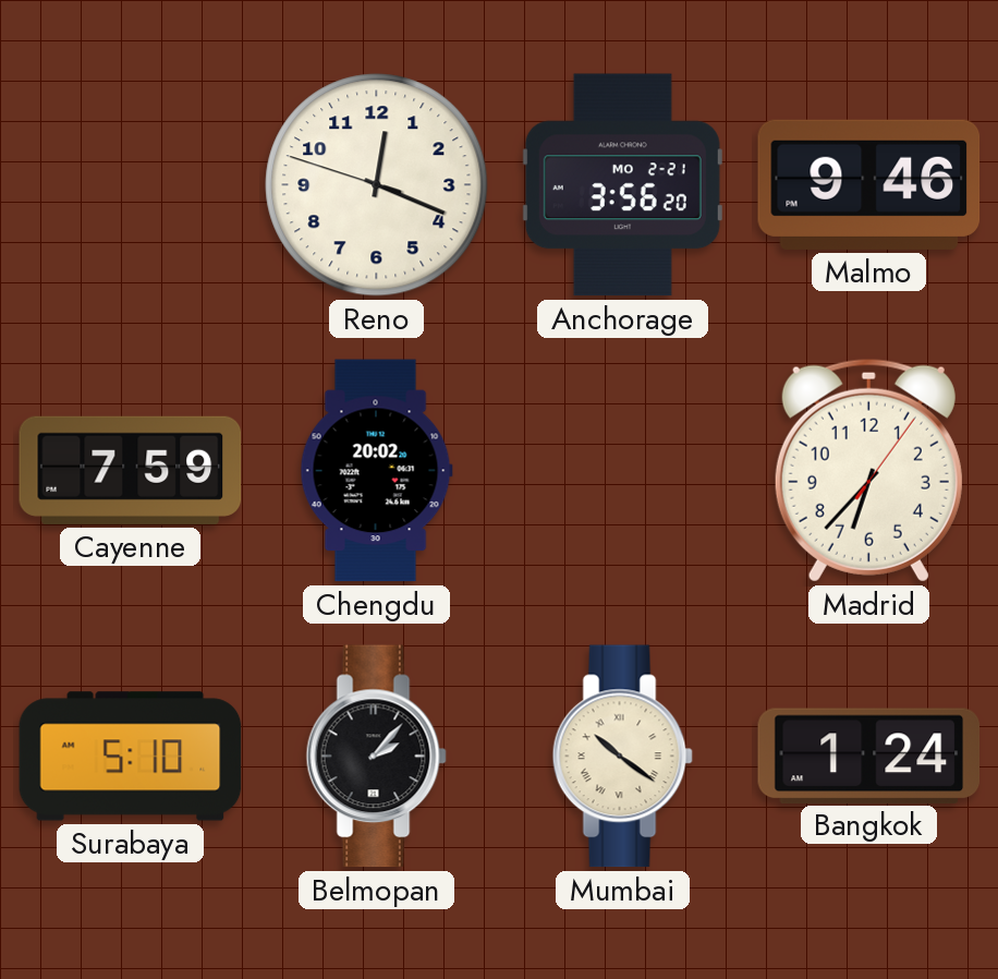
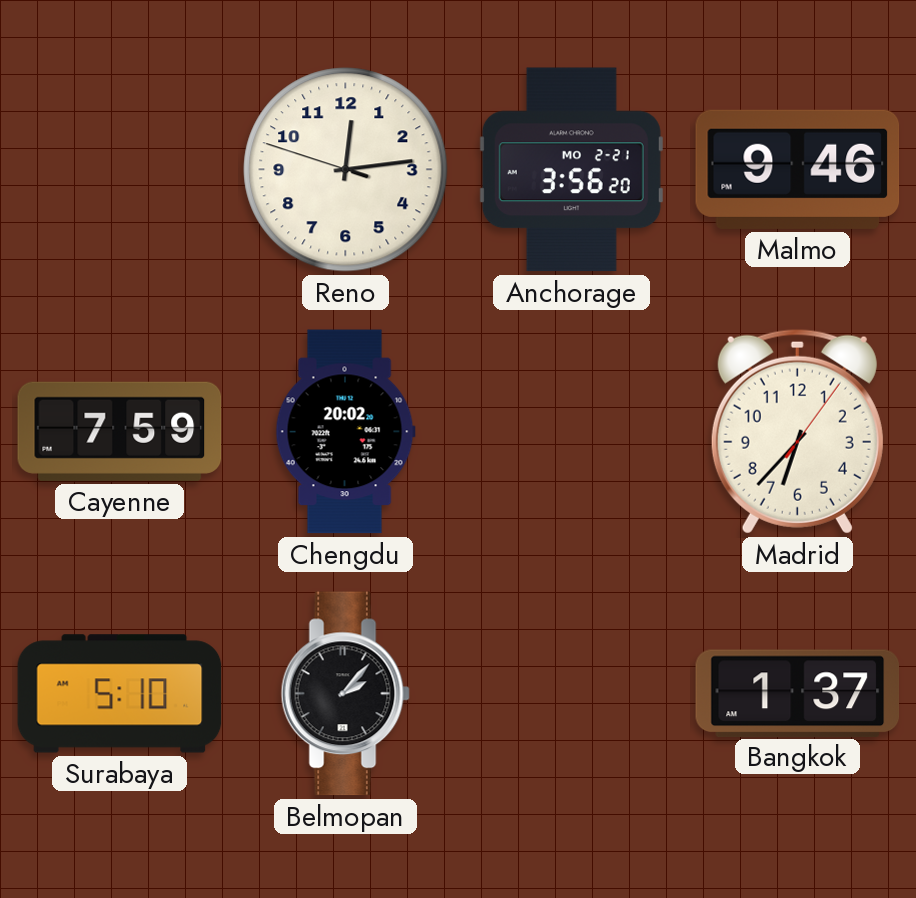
Reno: 12:18 -> 12:13 (346, 170)
Mumbai: 10:21 -> none (622, 757)
Bangkok: 1:24 -> 1:37 (798, 693)
